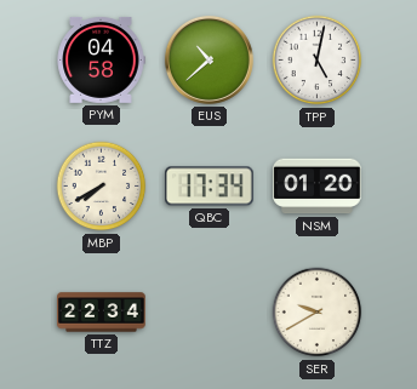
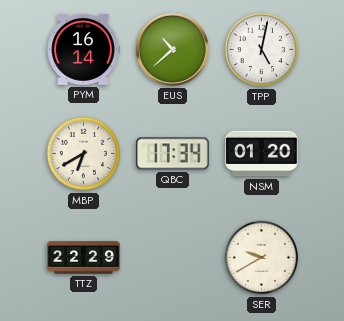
PYM: 04:58 -> 16:14 (83, 49)
MBP: 7:40 -> 6:40 (84, 154)
TTZ: 22:34 -> 22:29 (84, 258)
